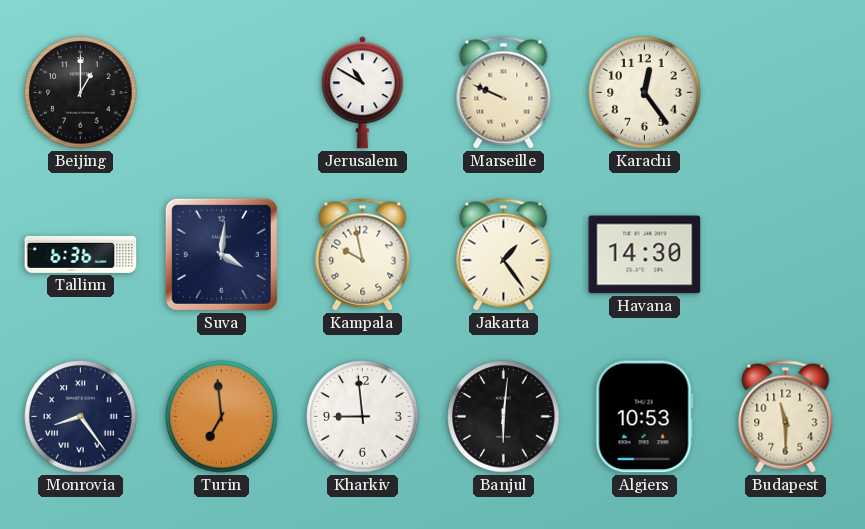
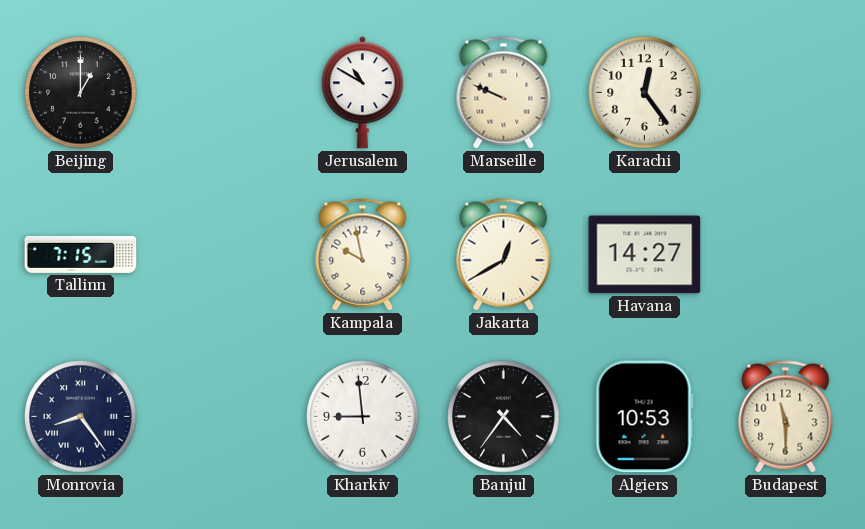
Tallinn: 6:36 -> 7:15 (81, 254)
Suva: 4:01 -> none (221, 254)
Jakarta: 1:24 -> 12:40 (504, 255)
Havana: 14:30 -> 14:27 (645, 255)
Turin: 6:59 -> none (222, 417)
Banjul: 6:01 -> 4:36 (504, 417)
